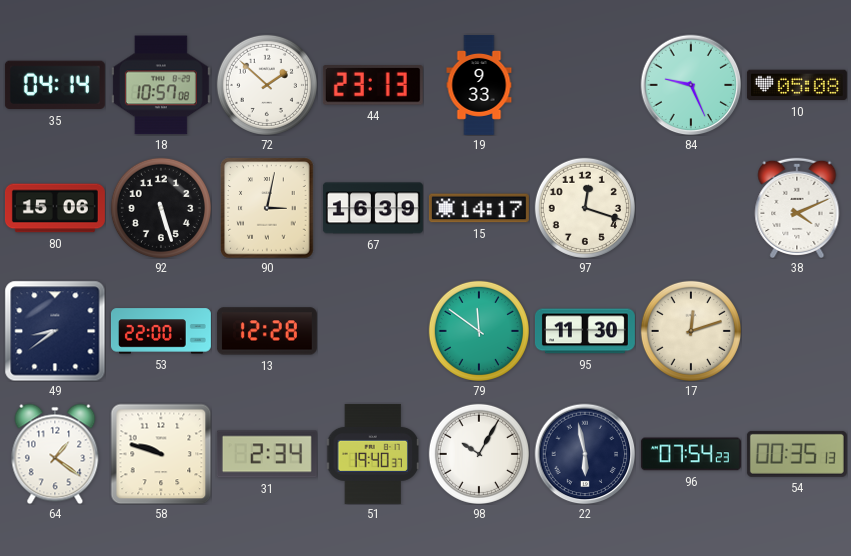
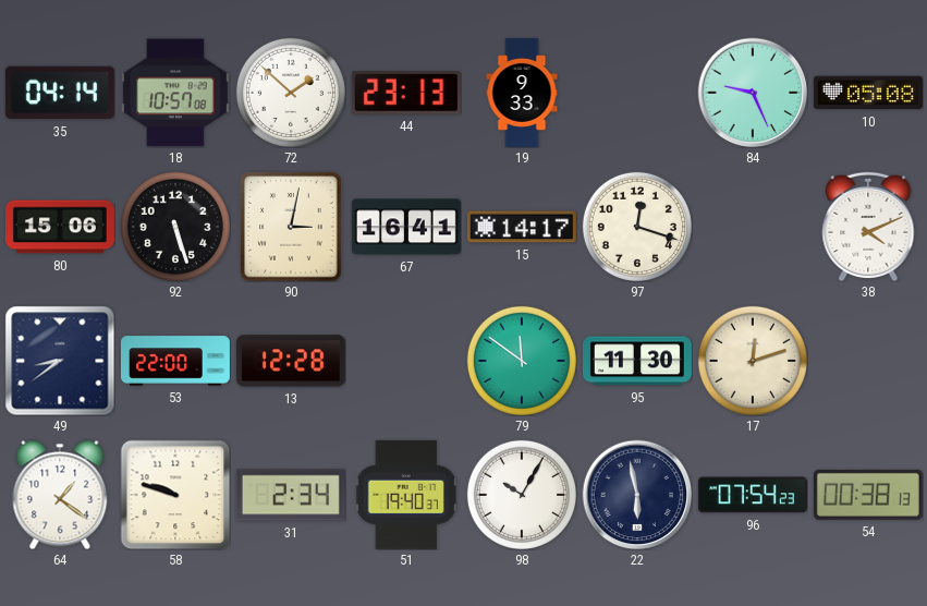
67: 16:39 -> 16:41 (406, 227)
54: 00:35 -> 00:38 (868, 495)
